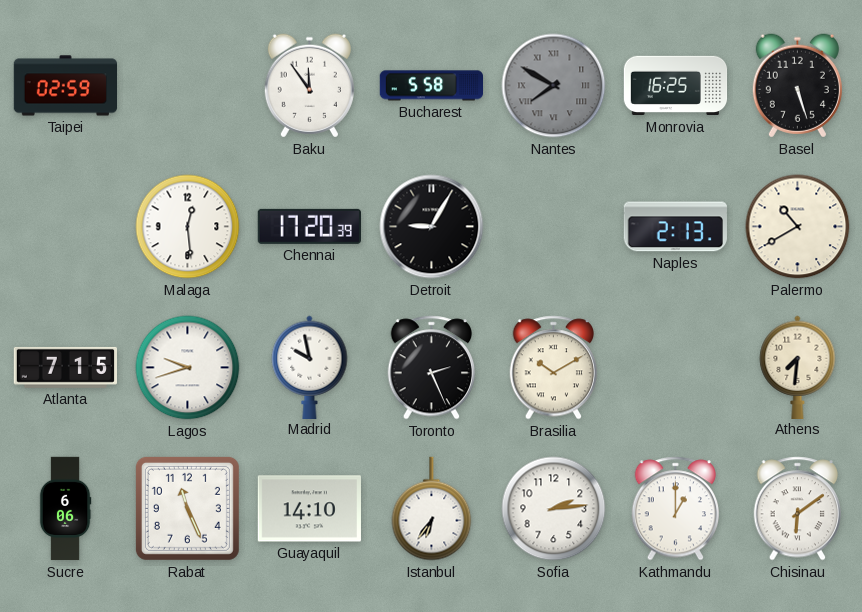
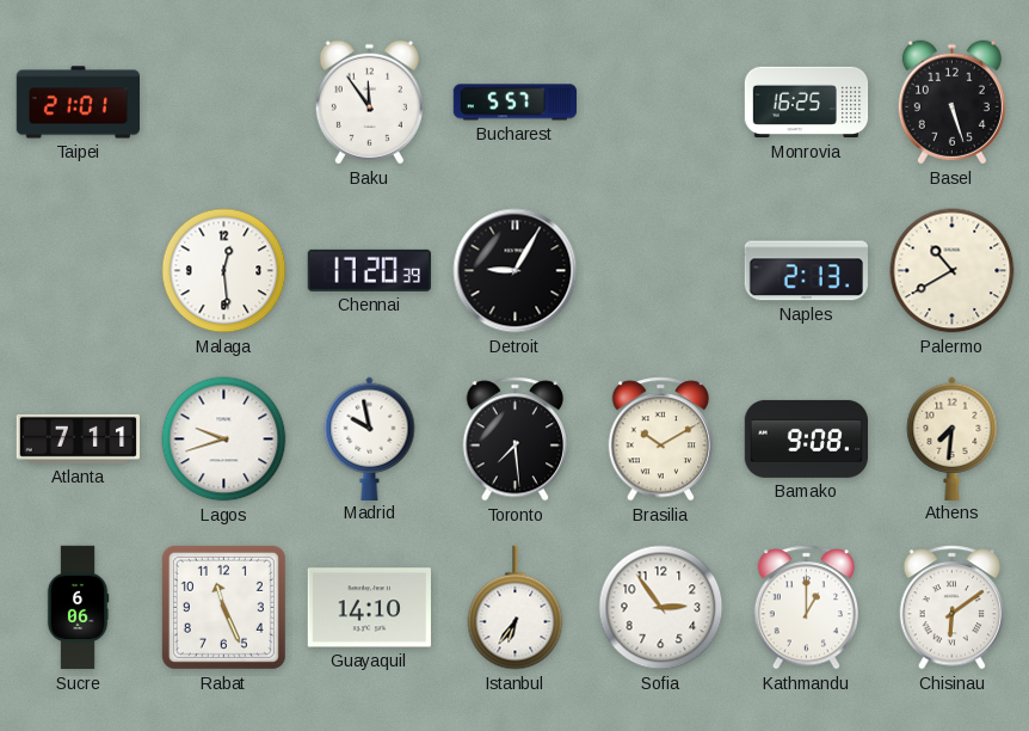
Taipei: 02:59 -> 21:01 (78, 103)
Bucharest: 5:58 -> 5:57 (516, 103)
Nantes: 7:50 -> none (554, 86)
Atlanta: 7:15 -> 7:11 (78, 438)
Toronto: 2:26 -> 7:29 (516, 440)
Bamako: none -> 9:08 (807, 438)
Sofia: 2:14 -> 2:54 (661, 608)
